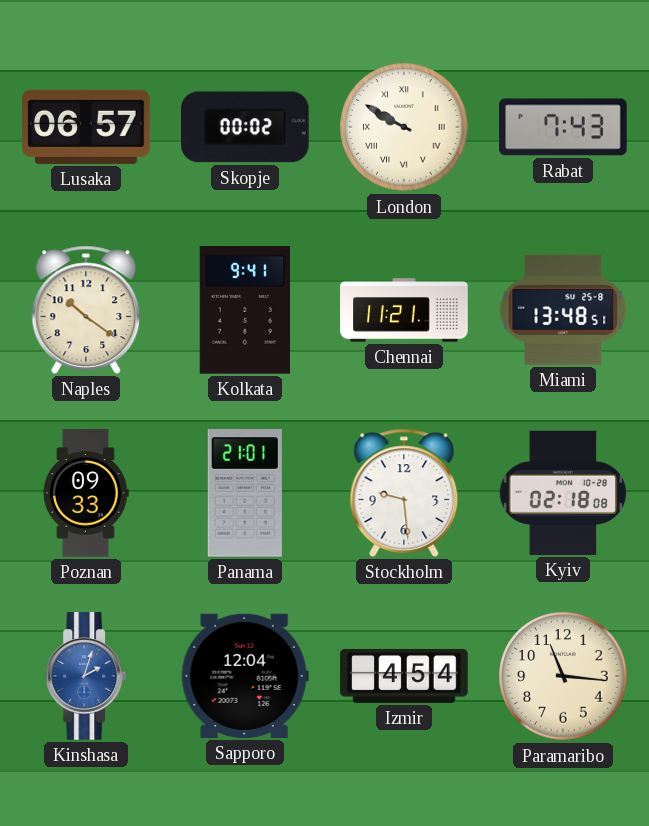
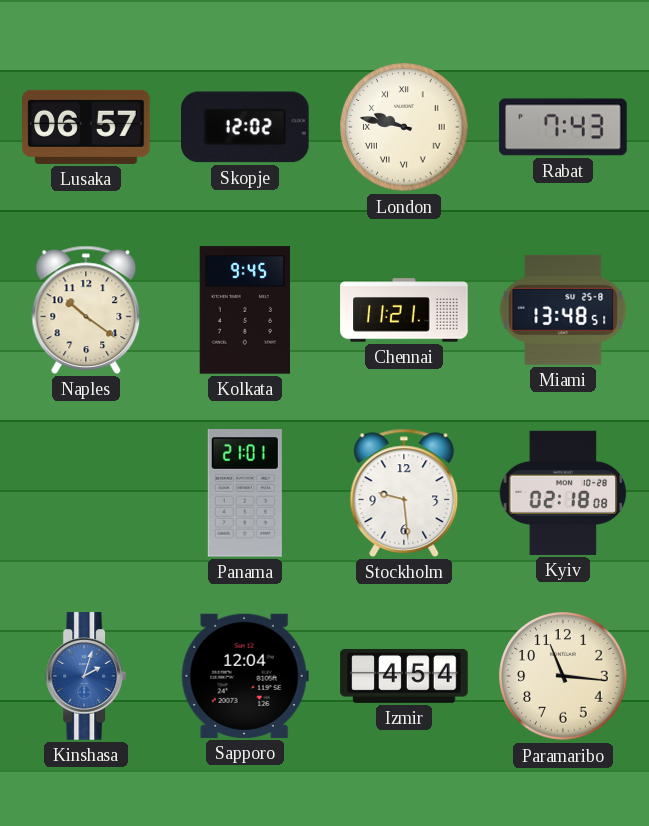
Skopje: 00:02 -> 12:02 (246, 127)
London: 9:50 -> 9:47 (404, 127)
Kolkata: 9:41 -> 9:45 (244, 310)
Poznan: 09:33 -> none (87, 493)
